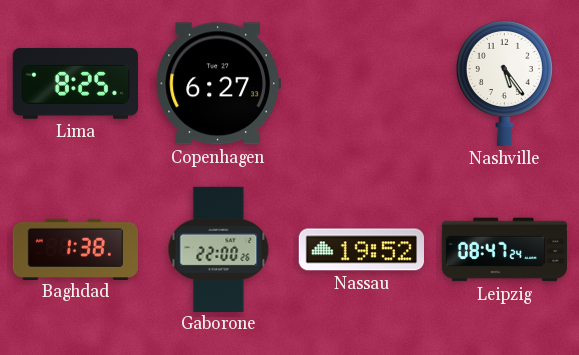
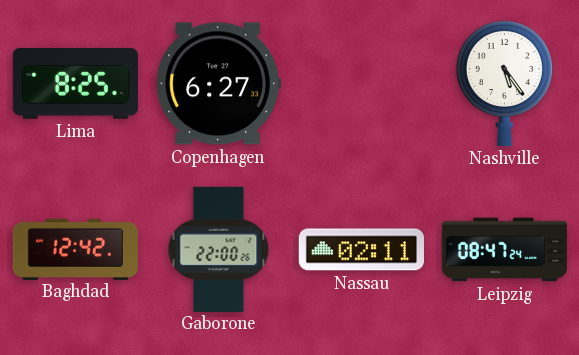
Baghdad: 1:38 -> 12:42 (75, 249)
Nassau: 19:52 -> 02:11 (361, 250)
